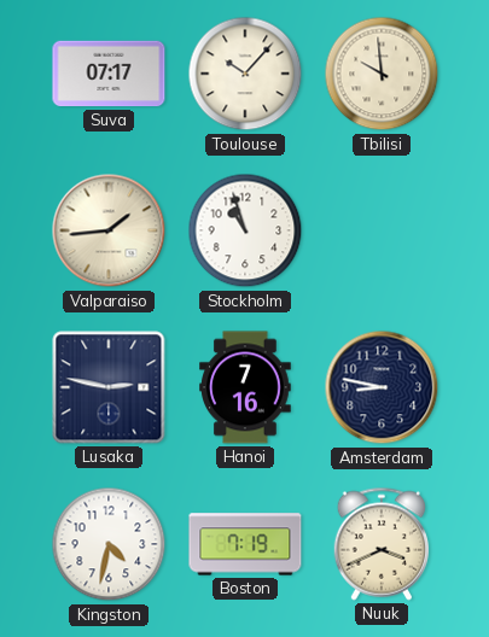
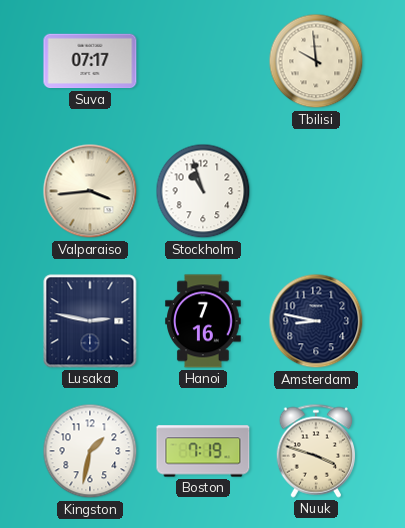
Toulouse: 10:07 -> none (245, 74)
Valparaiso: 1:44 -> 3:44 (90, 191)
Kingston: 4:32 -> 1:32 (90, 451)
Nuuk: 3:41 -> 3:48 (315, 451)
